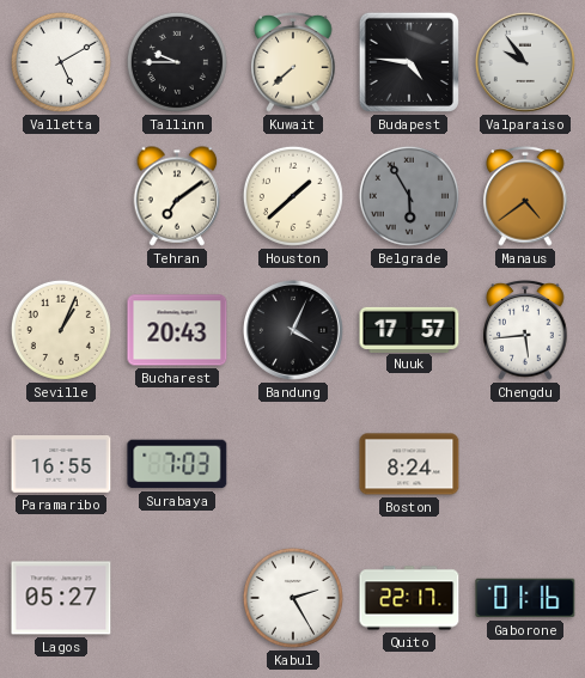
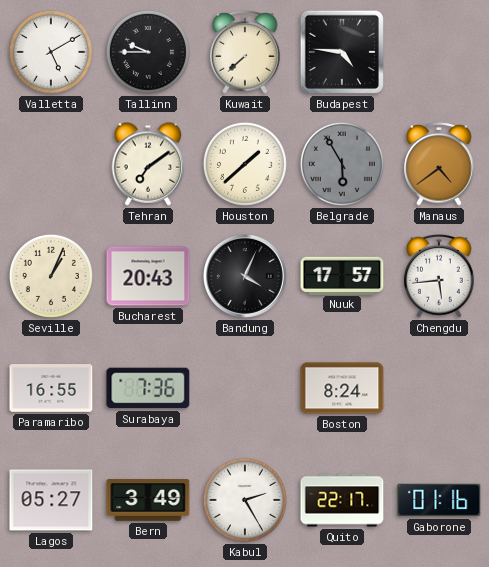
Valparaiso: 9:54 -> none (525, 62)
Surabaya: 7:03 -> 7:36 (148, 388)
Bern: none -> 3:49 (148, 500)
